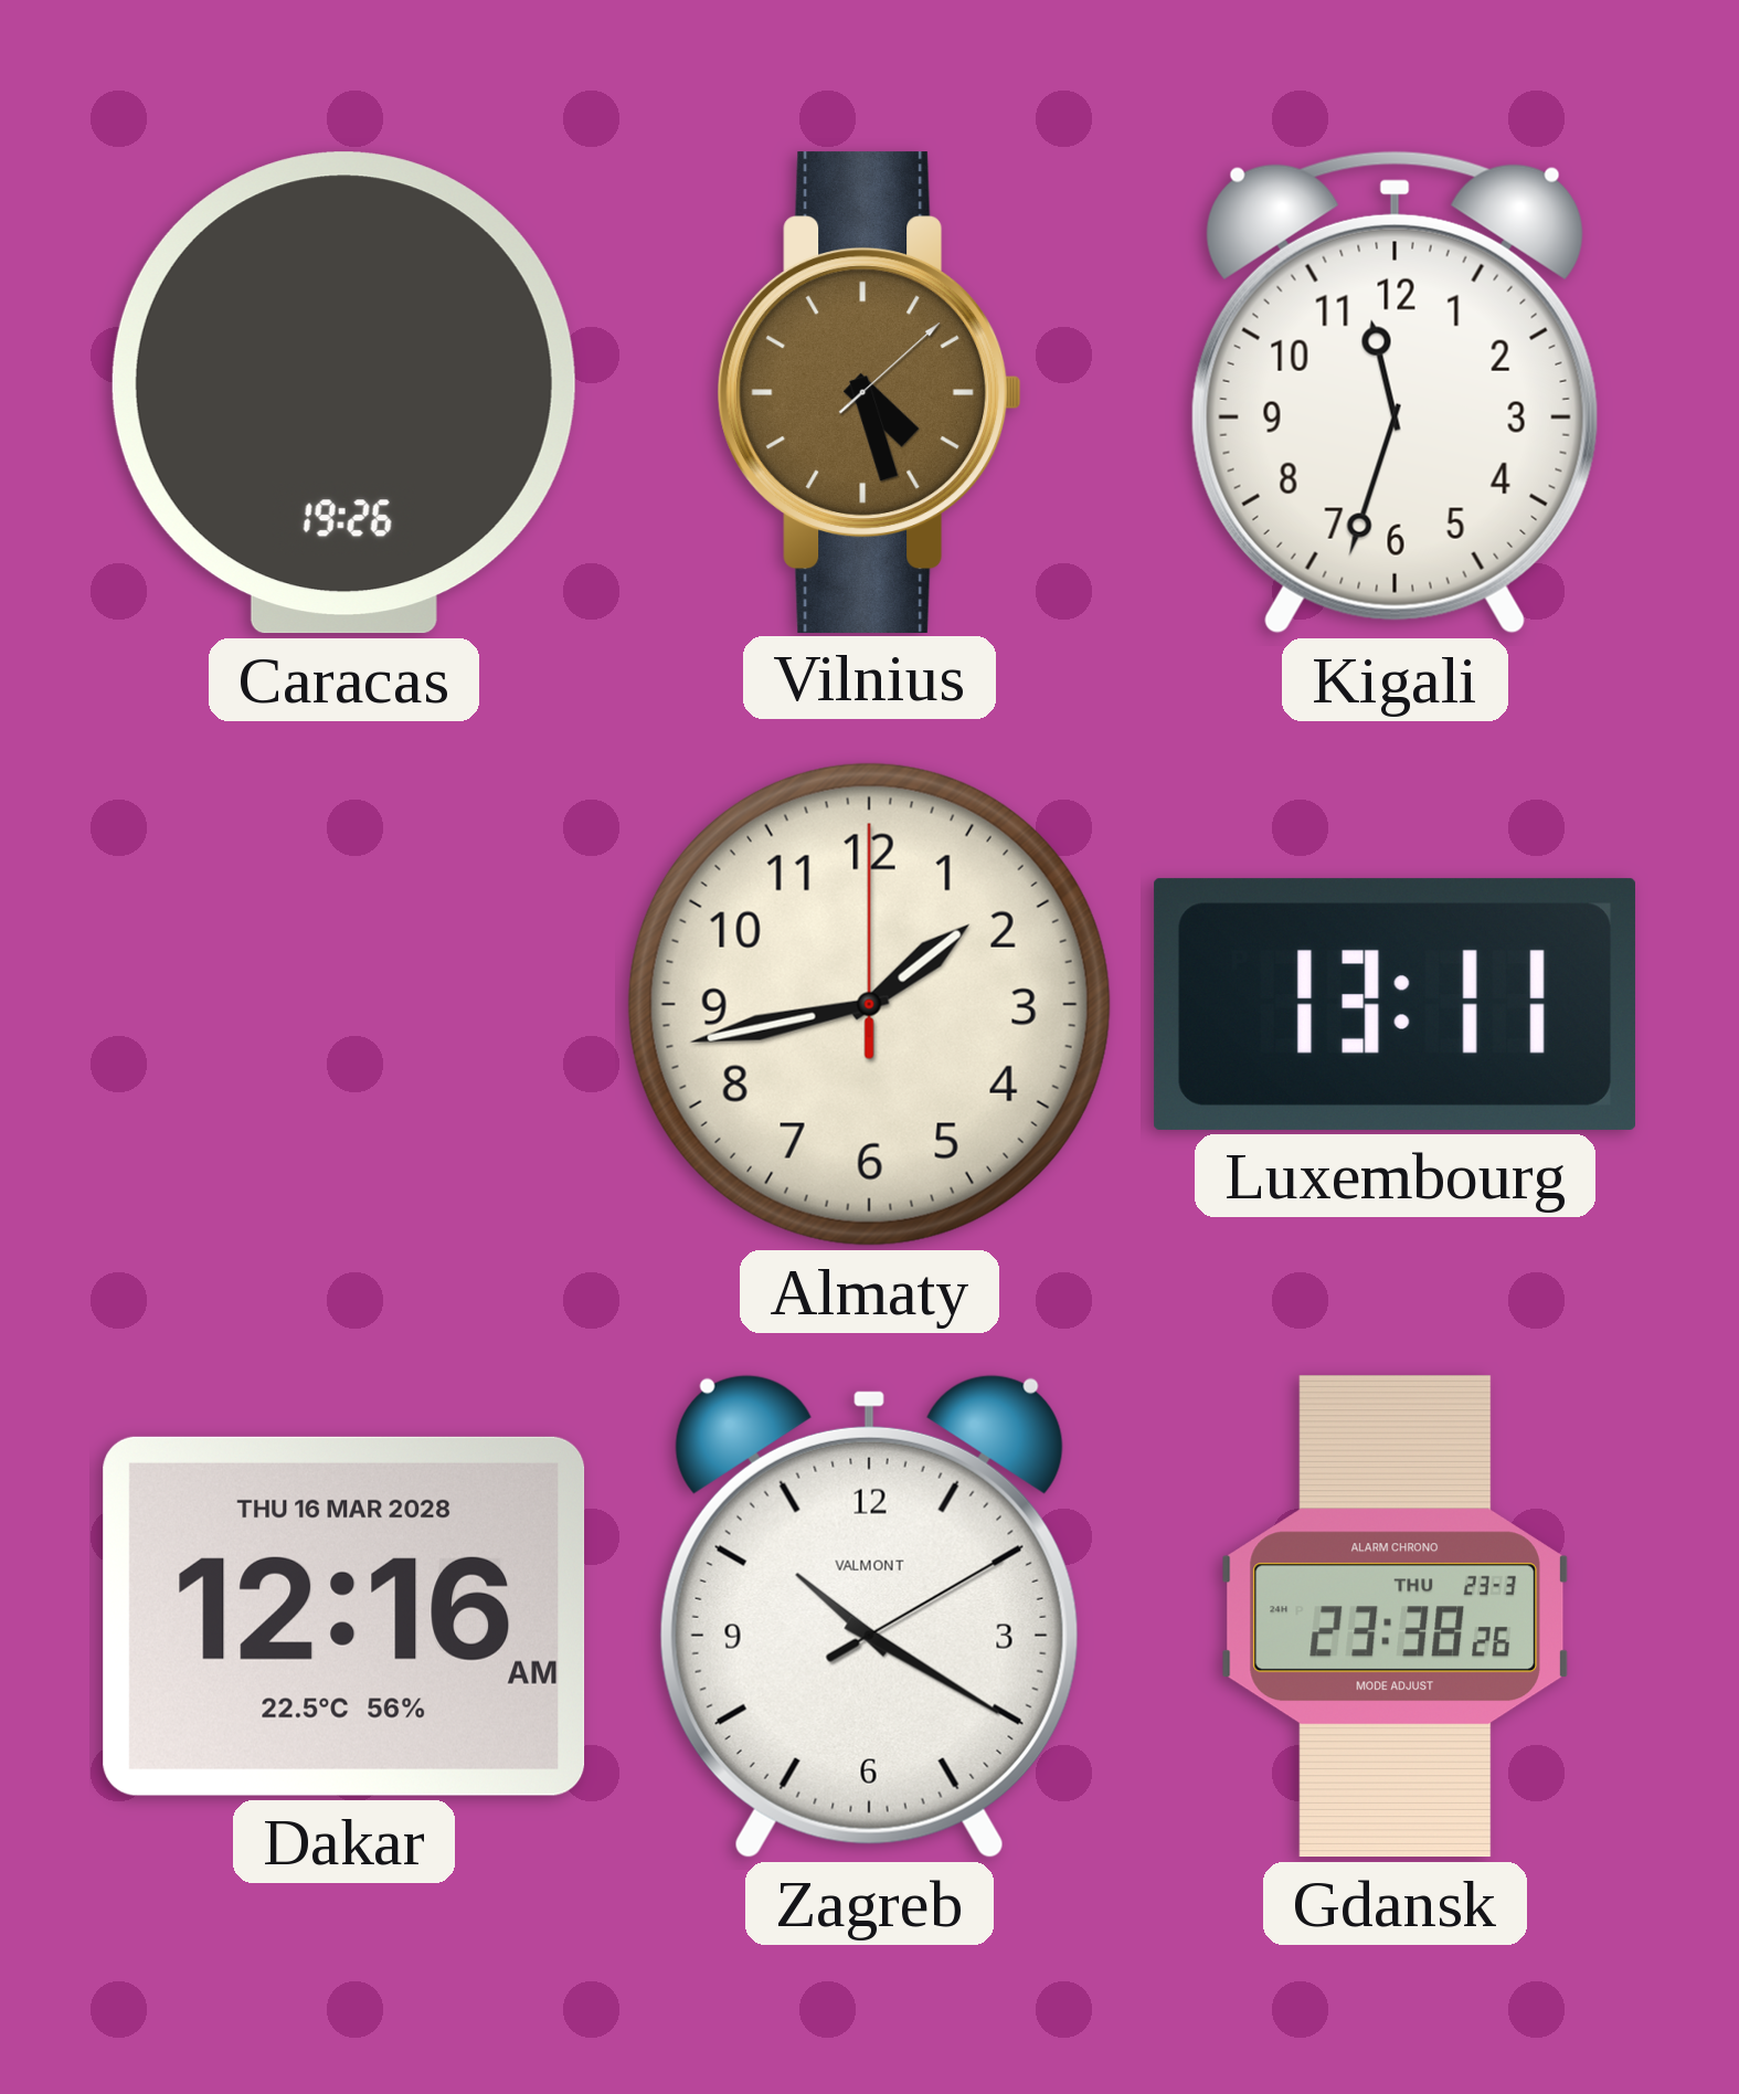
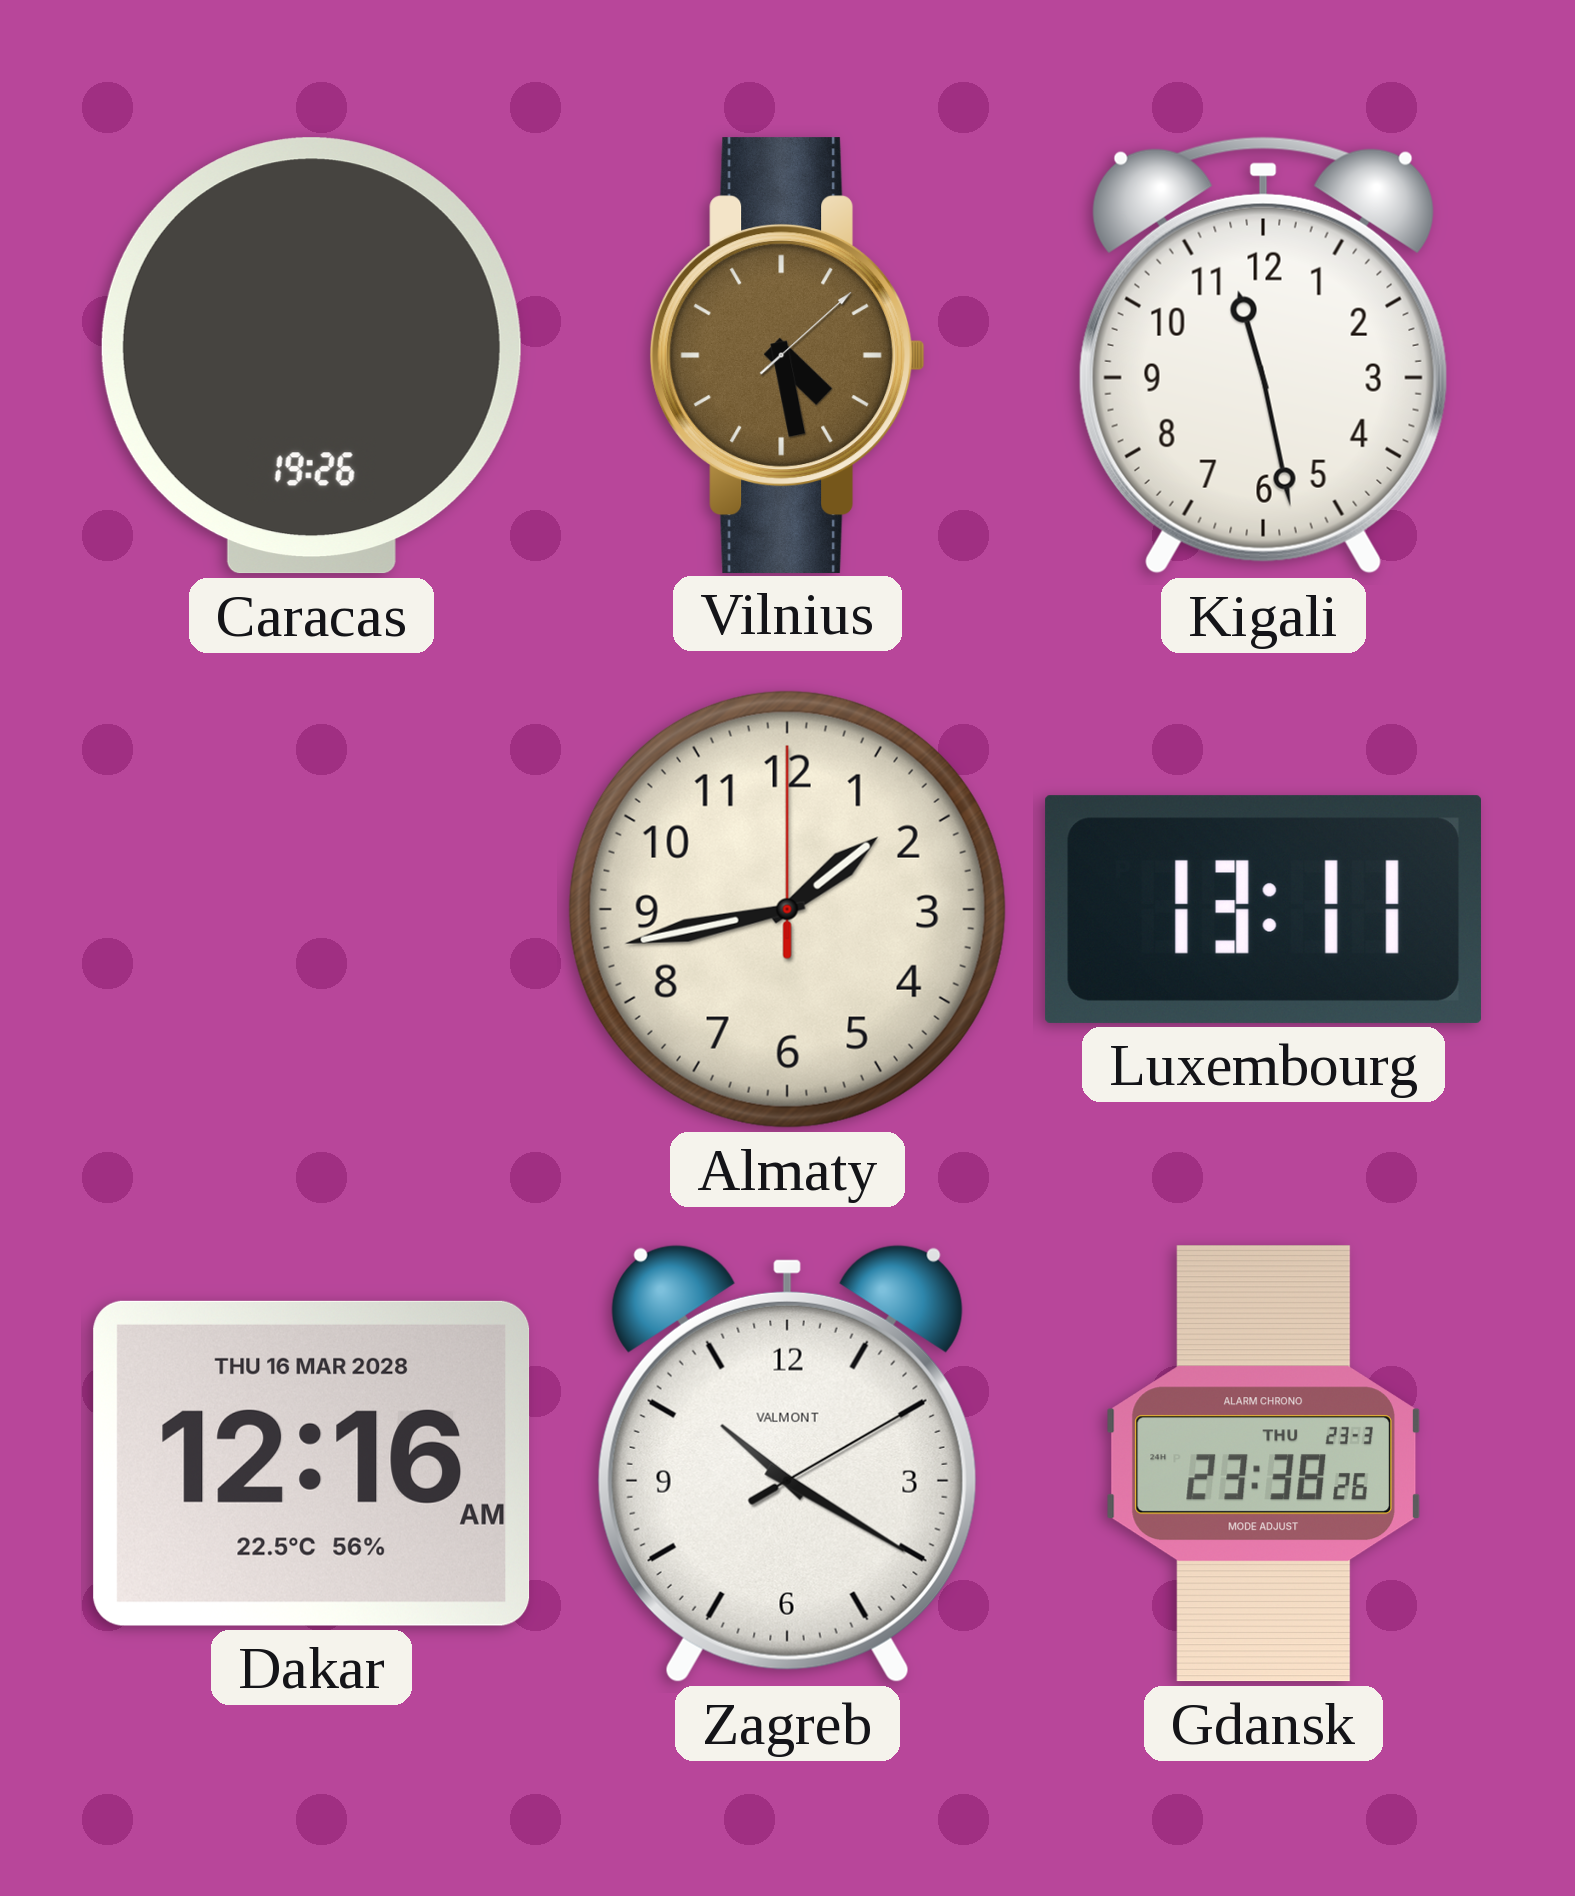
Vilnius: 4:27 -> 4:28 (788, 355)
Kigali: 11:33 -> 11:28 (1263, 355)
